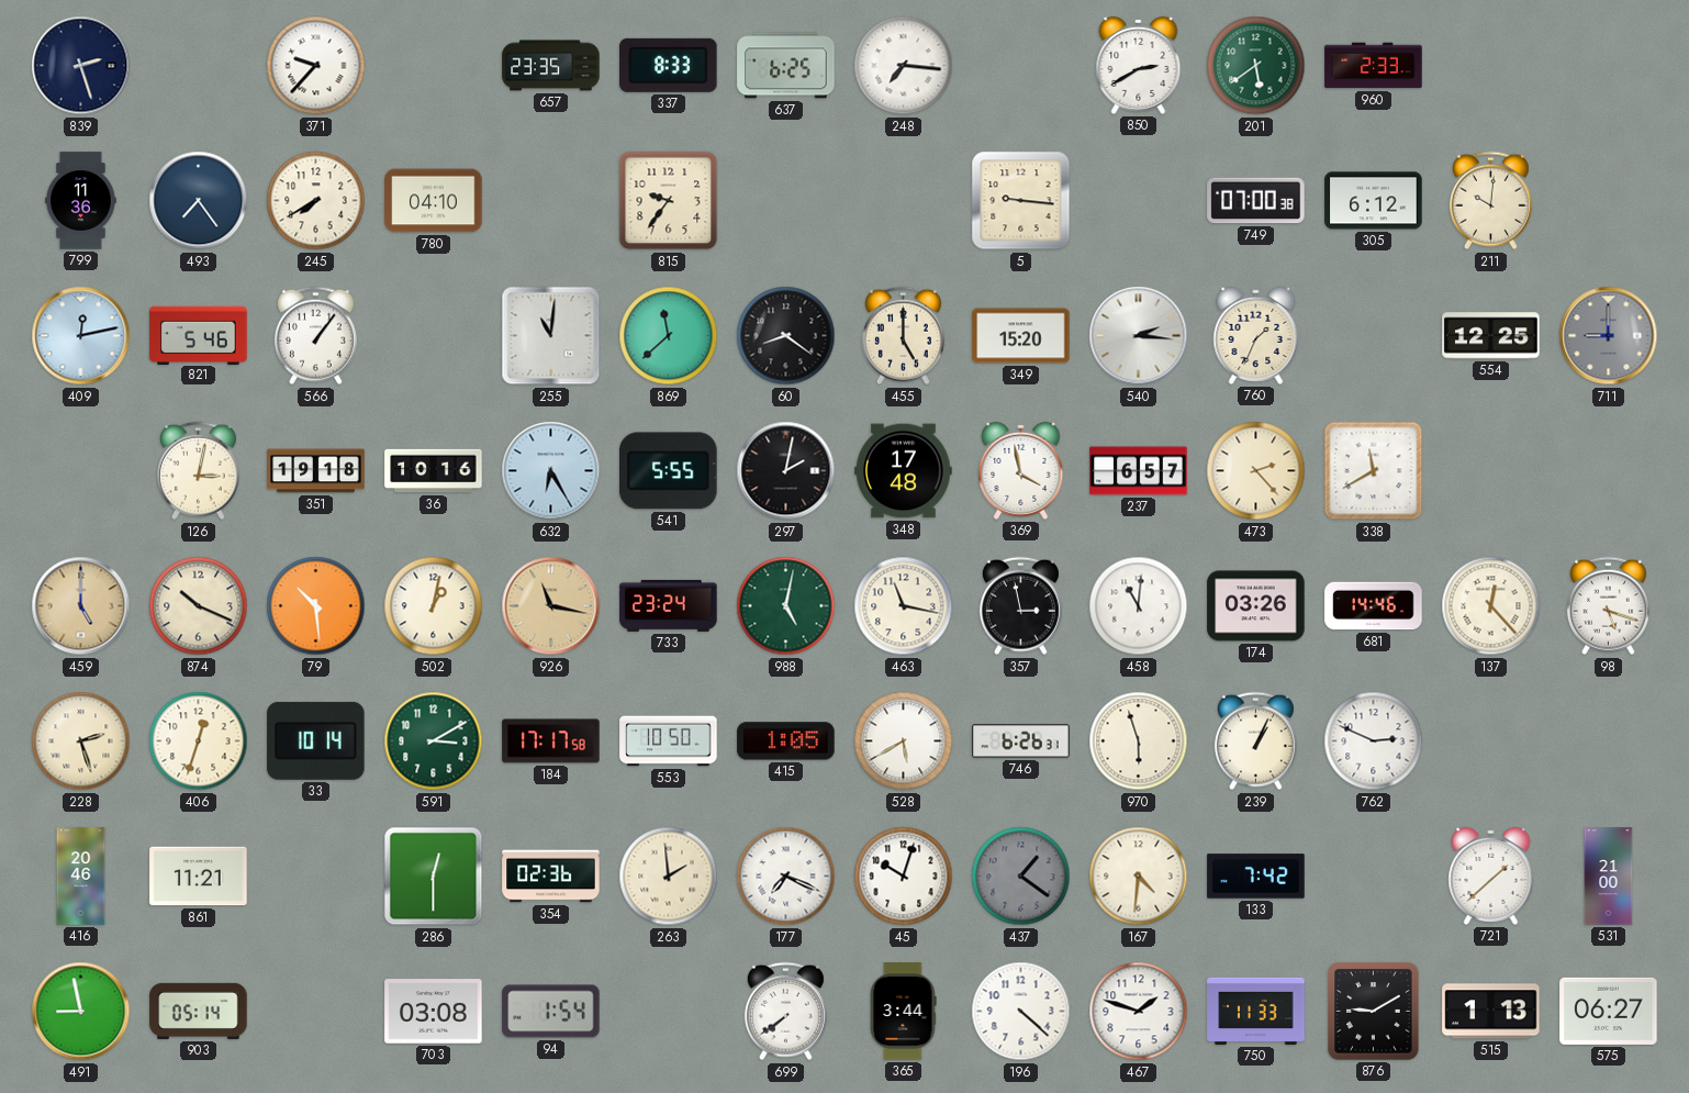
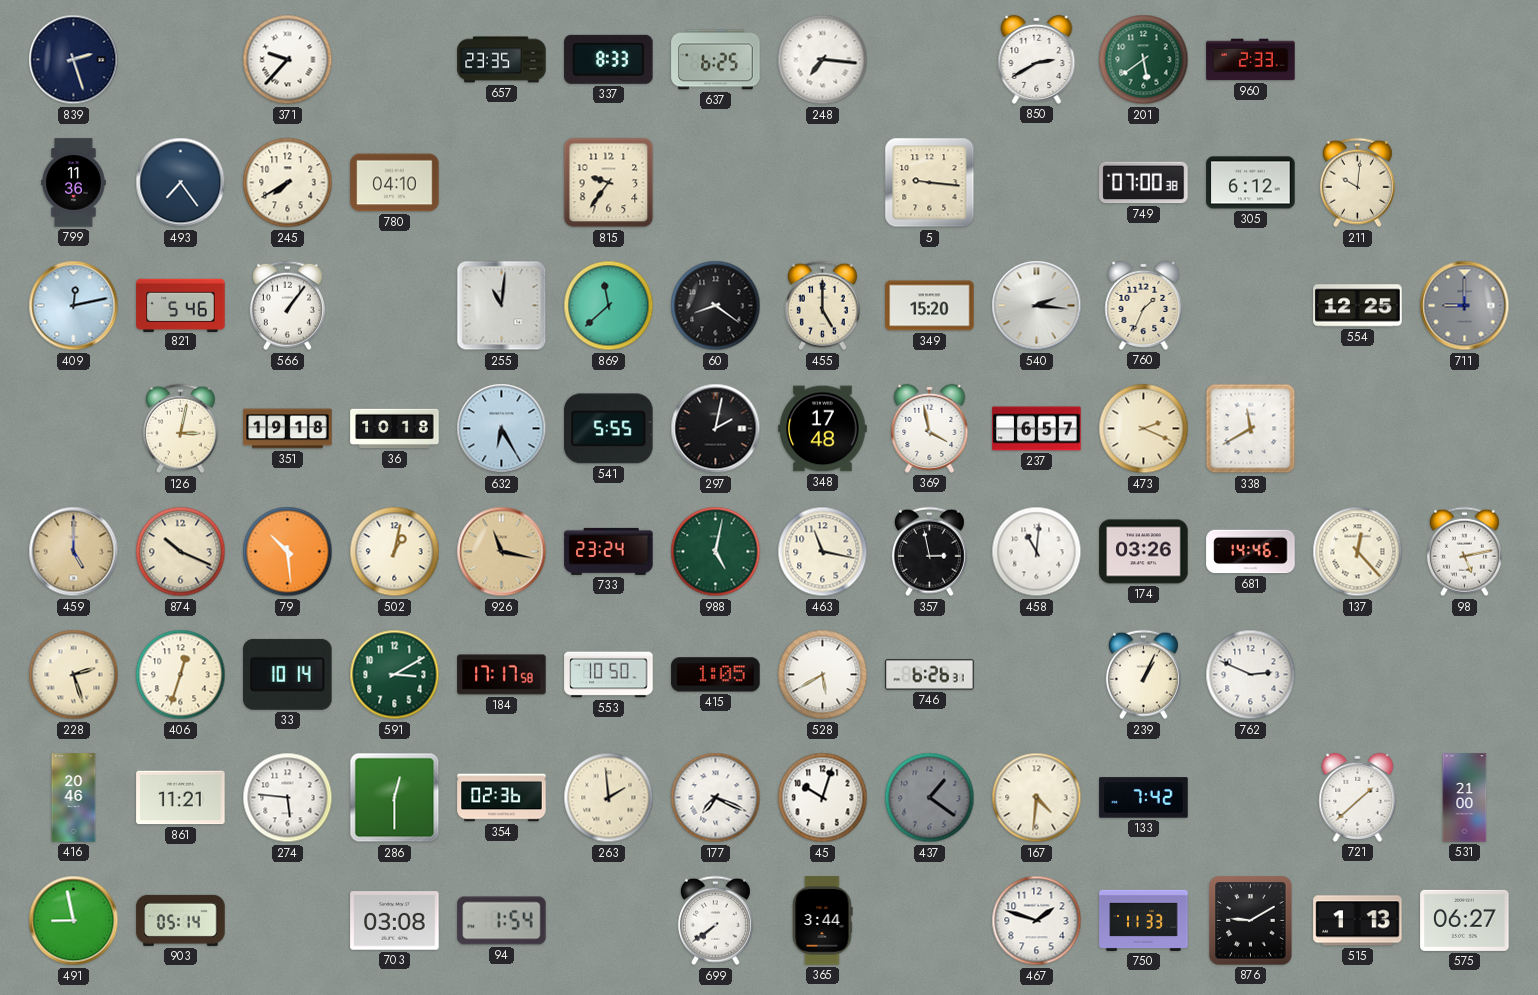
36: 10:16 -> 10:18 (395, 429)
473: 2:23 -> 2:19 (1144, 429)
98: 5:18 -> 5:13 (1464, 552)
970: 5:57 -> none (1139, 741)
274: none -> 5:46 (288, 798)
196: 4:22 -> none (1021, 1012)
